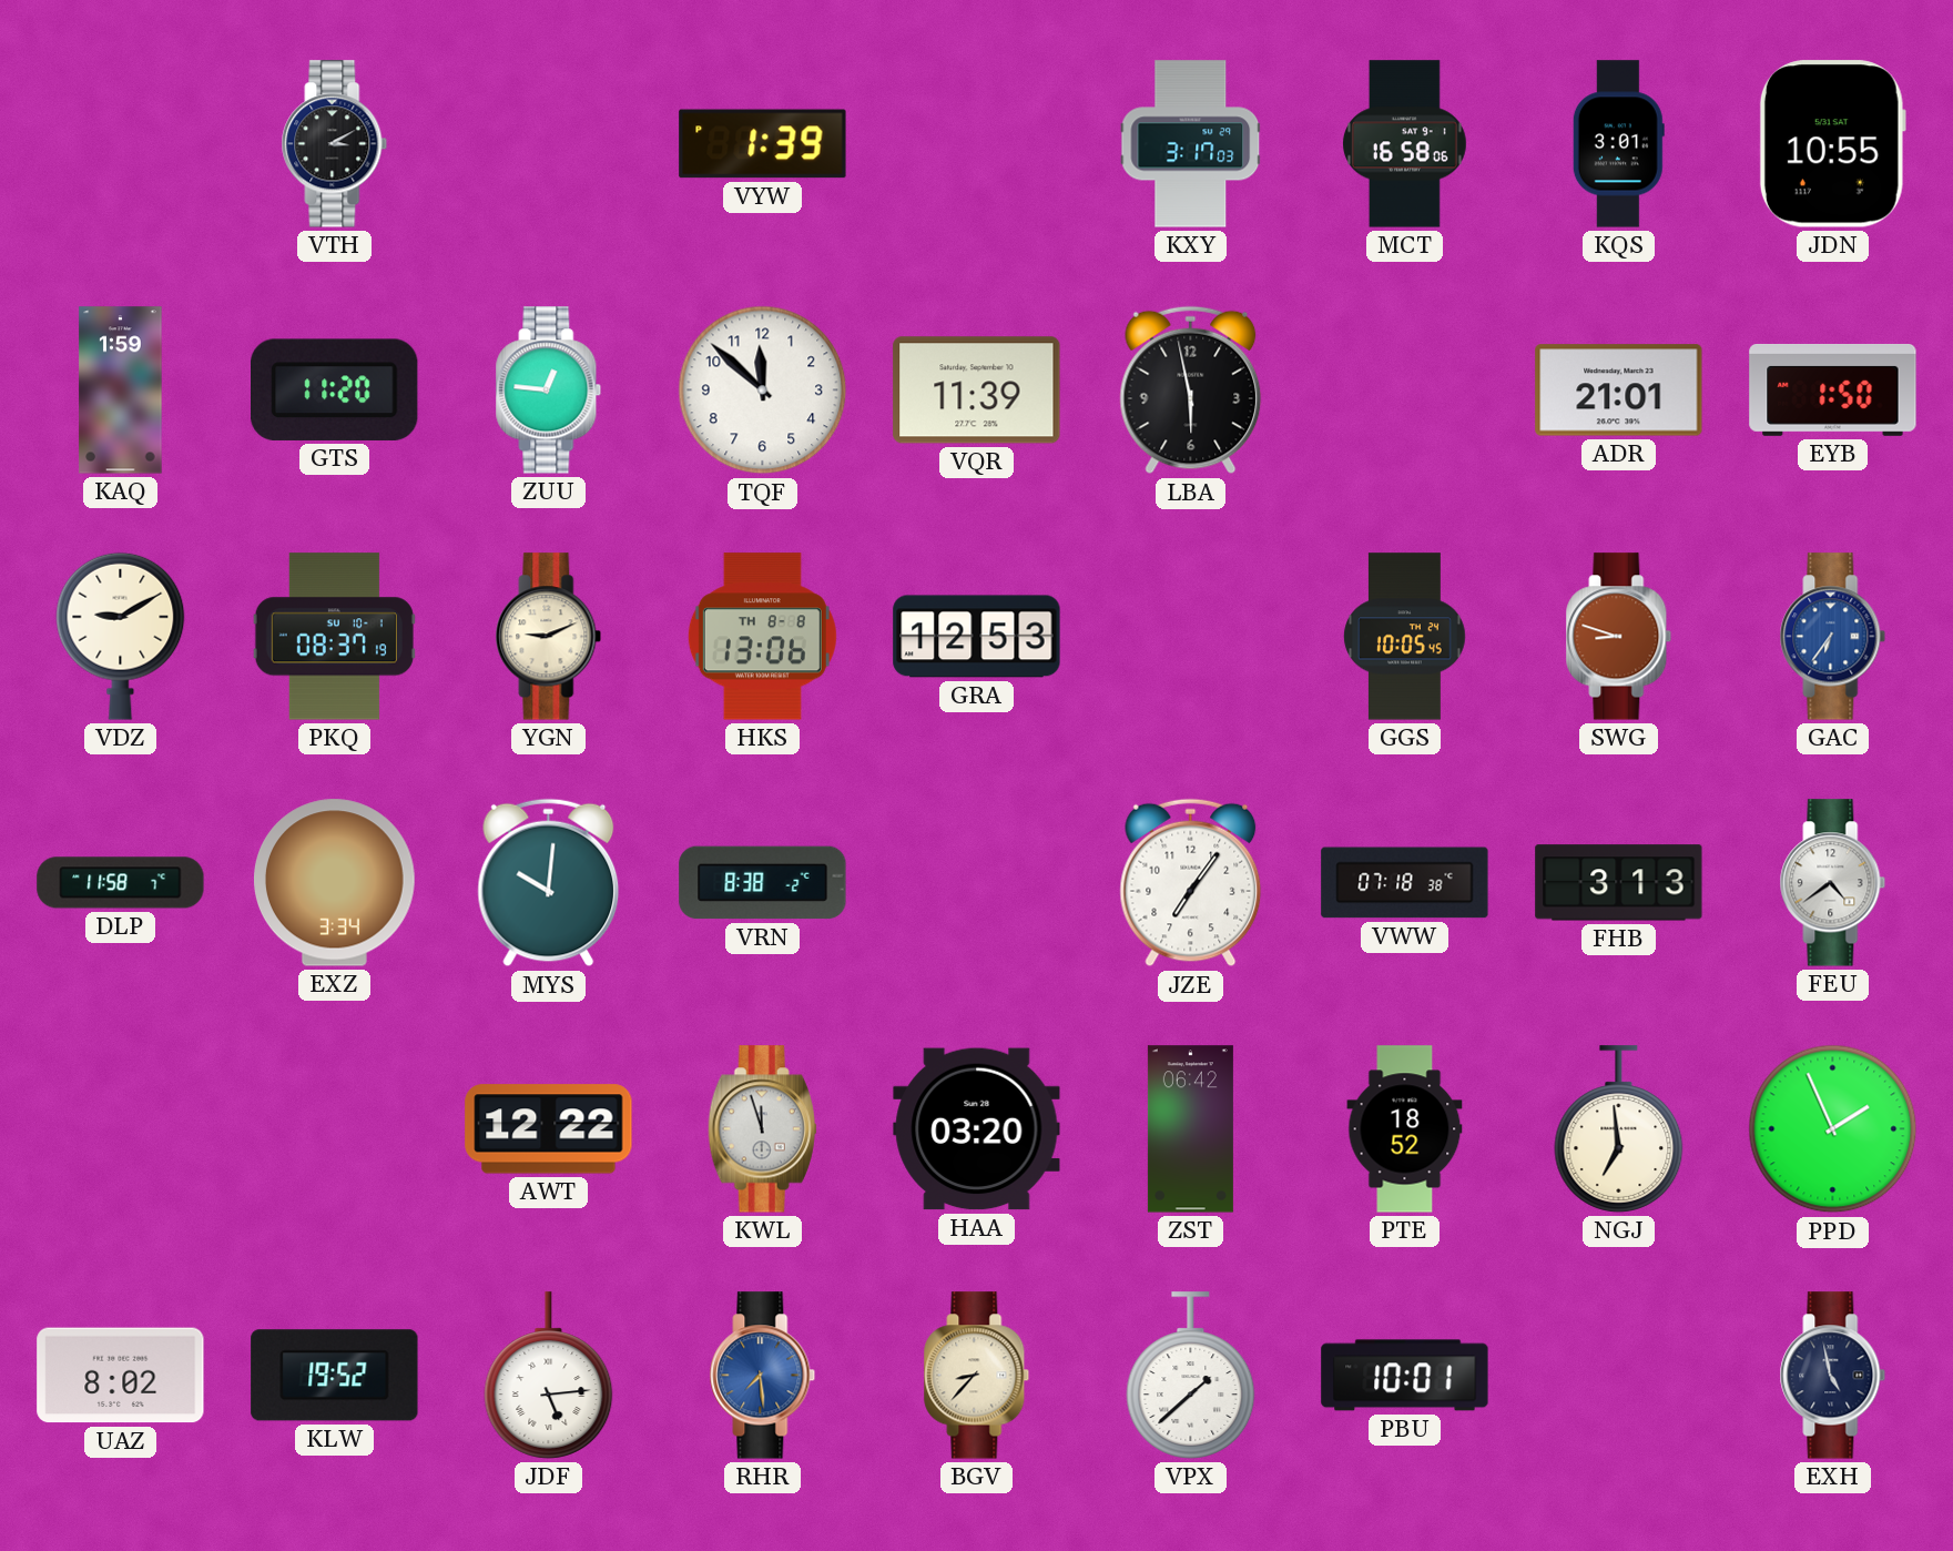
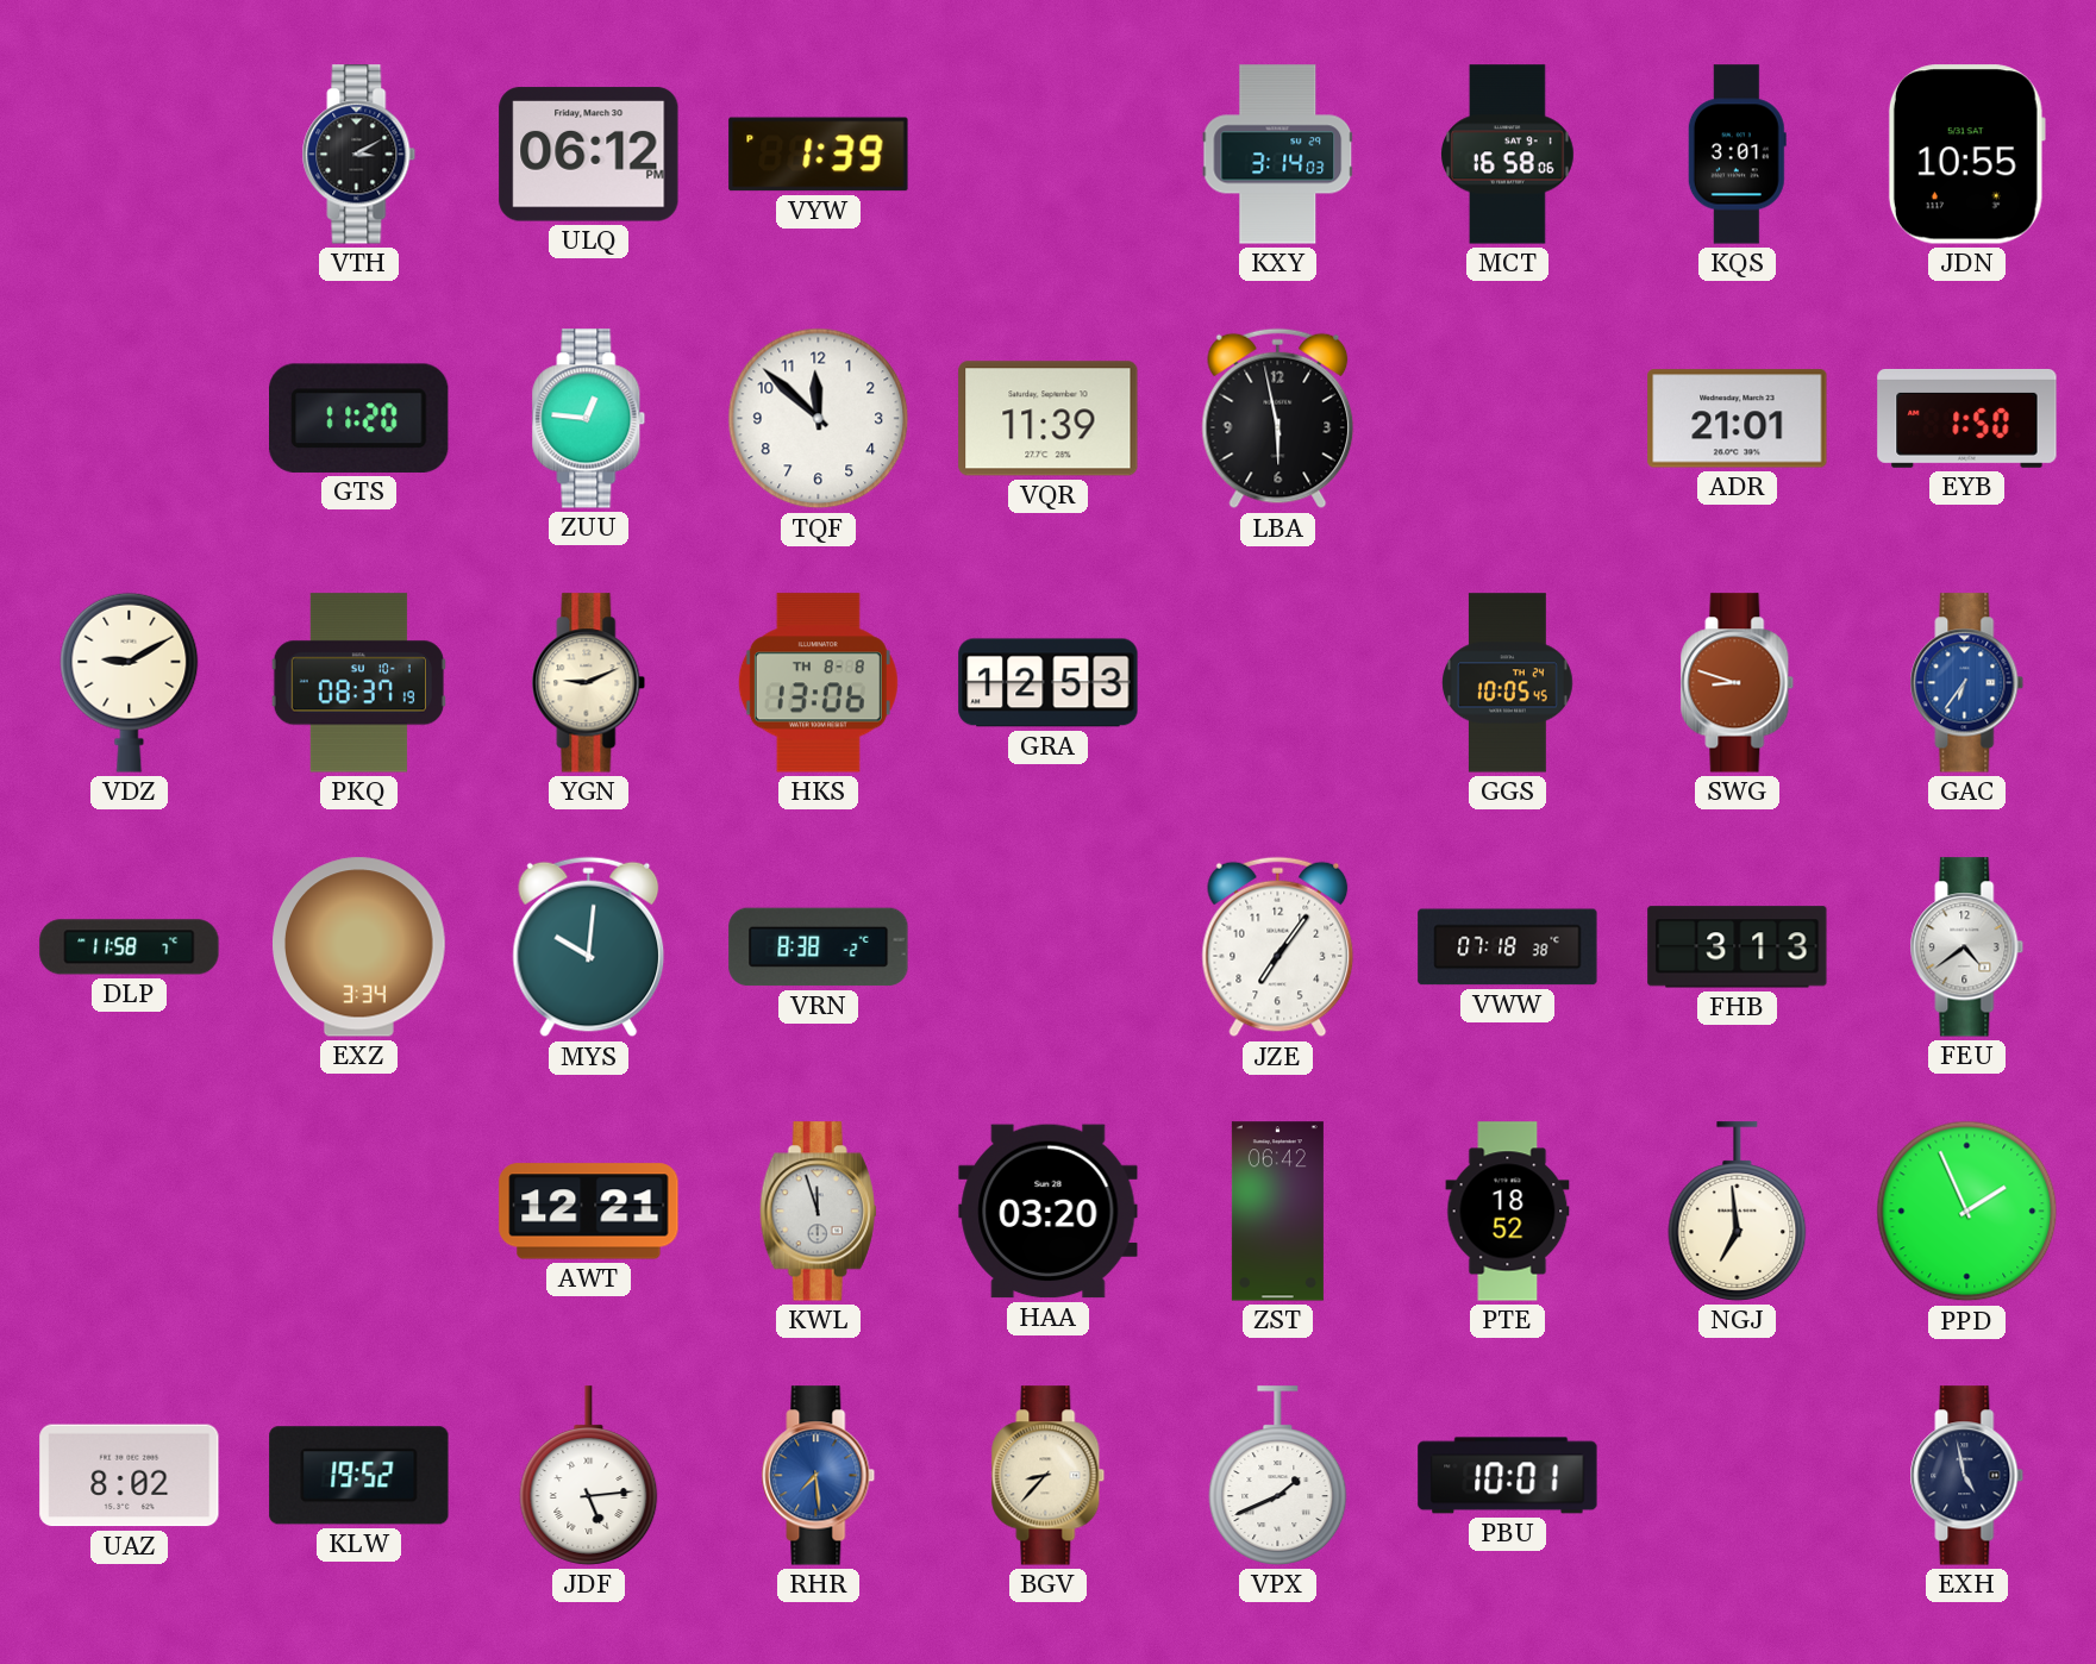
ULQ: none -> 06:12 (589, 155)
KXY: 3:17 -> 3:14 (1278, 155)
KAQ: 1:59 -> none (121, 391)
AWT: 12:22 -> 12:21 (589, 1212)
VPX: 1:38 -> 1:41 (1278, 1476)
